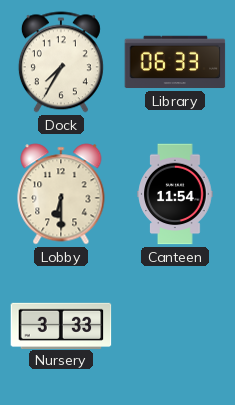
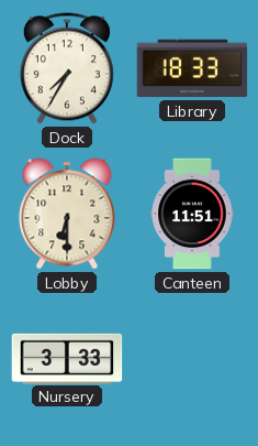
Library: 06:33 -> 18:33 (192, 68)
Canteen: 11:54 -> 11:51 (192, 214)
